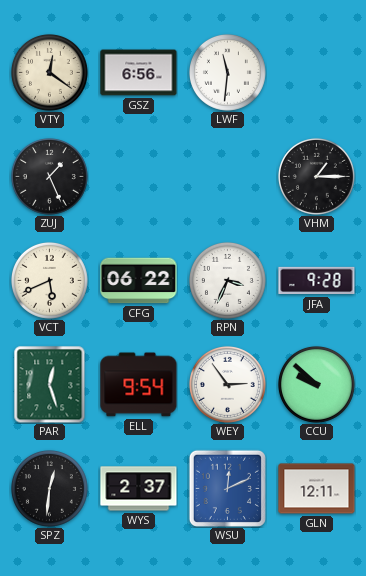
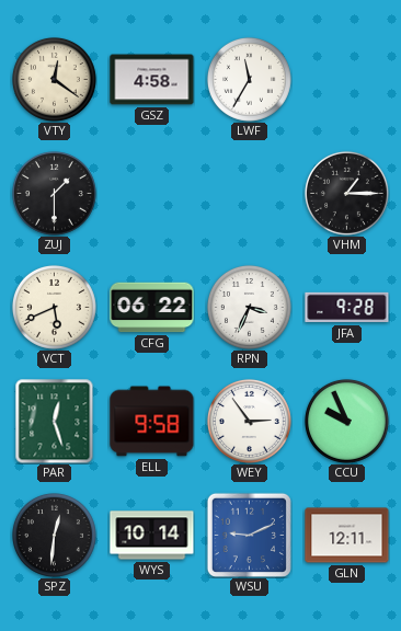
GSZ: 6:56 -> 4:58 (152, 80)
LWF: 11:31 -> 11:35 (249, 79)
ZUJ: 1:26 -> 1:30 (54, 193)
ELL: 9:54 -> 9:58 (152, 422)
CCU: 9:52 -> 9:56 (346, 421)
WYS: 2:37 -> 10:14 (152, 536)
WSU: 12:11 -> 9:11 (249, 535)
